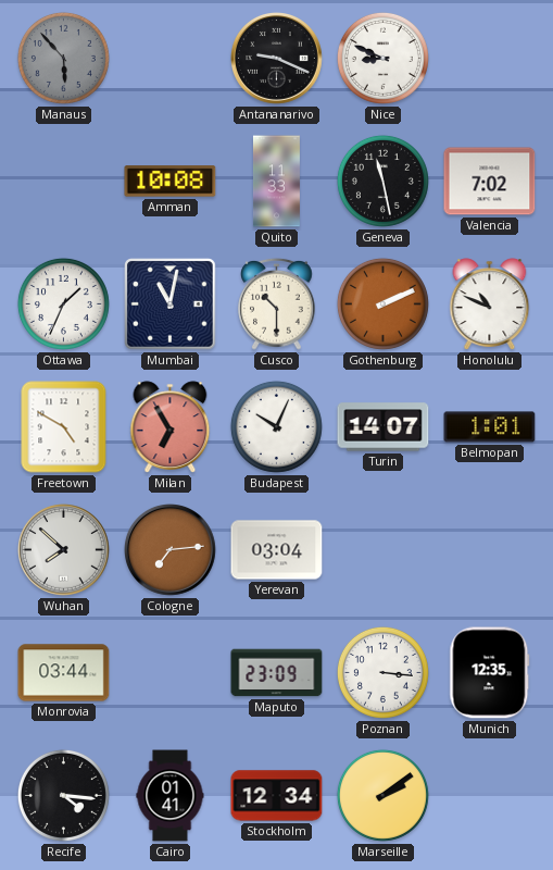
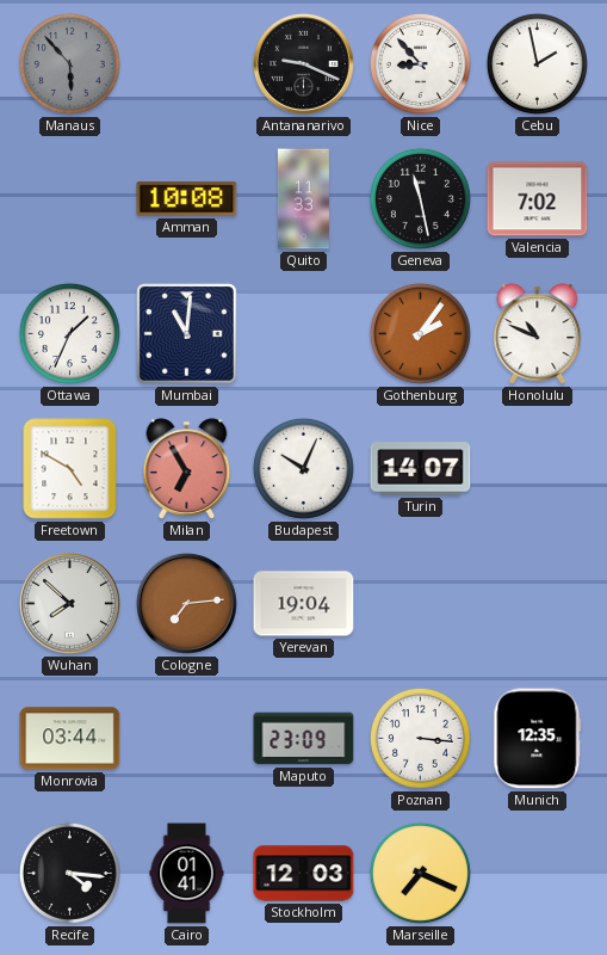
Nice: 8:49 -> 8:53 (420, 63)
Cebu: none -> 1:58 (537, 63)
Mumbai: 11:02 -> 11:01 (187, 334)
Cusco: 10:30 -> none (277, 303)
Gothenburg: 2:11 -> 2:06 (420, 333)
Belmopan: 1:01 -> none (490, 427)
Yerevan: 03:04 -> 19:04 (304, 604)
Stockholm: 12:34 -> 12:03 (304, 874)
Marseille: 2:09 -> 7:19 (420, 873)
